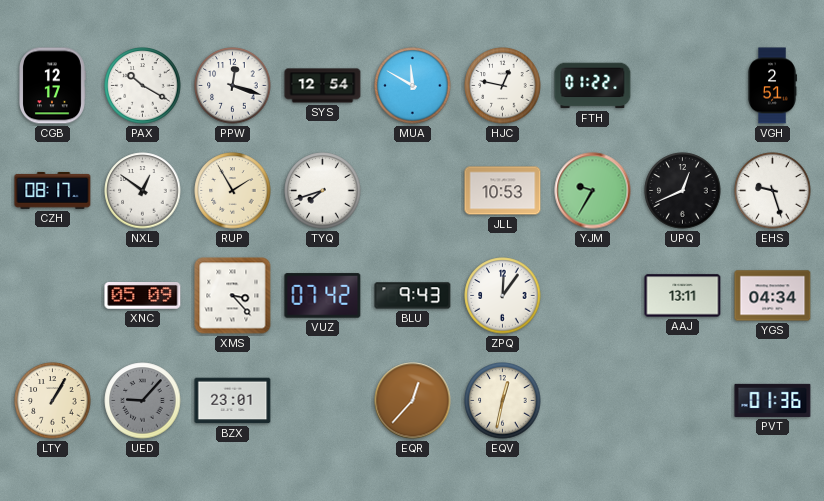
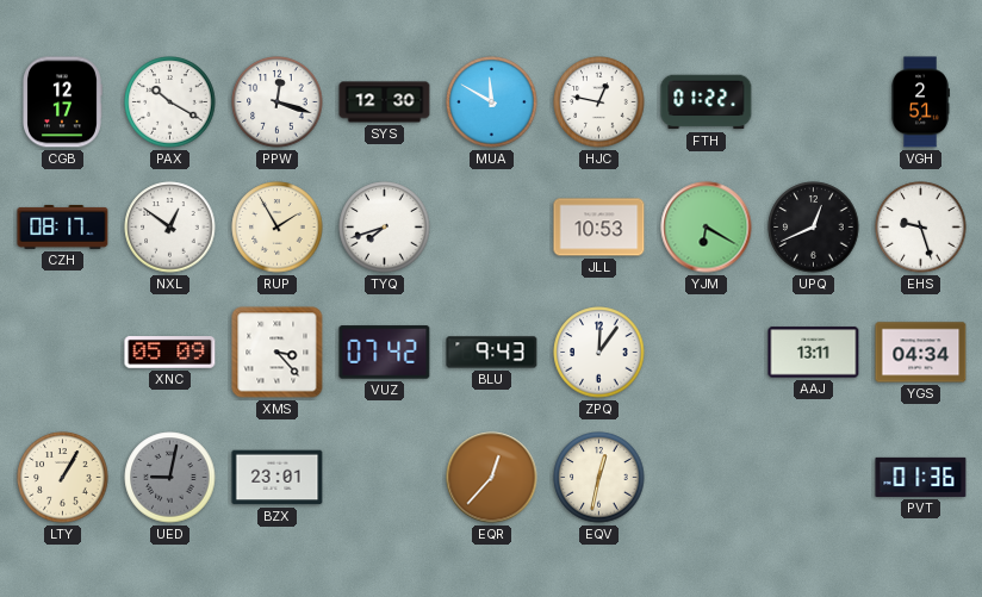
SYS: 12:54 -> 12:30 (385, 102)
YJM: 9:35 -> 6:20 (707, 228)
UED: 9:07 -> 9:02 (170, 478)
